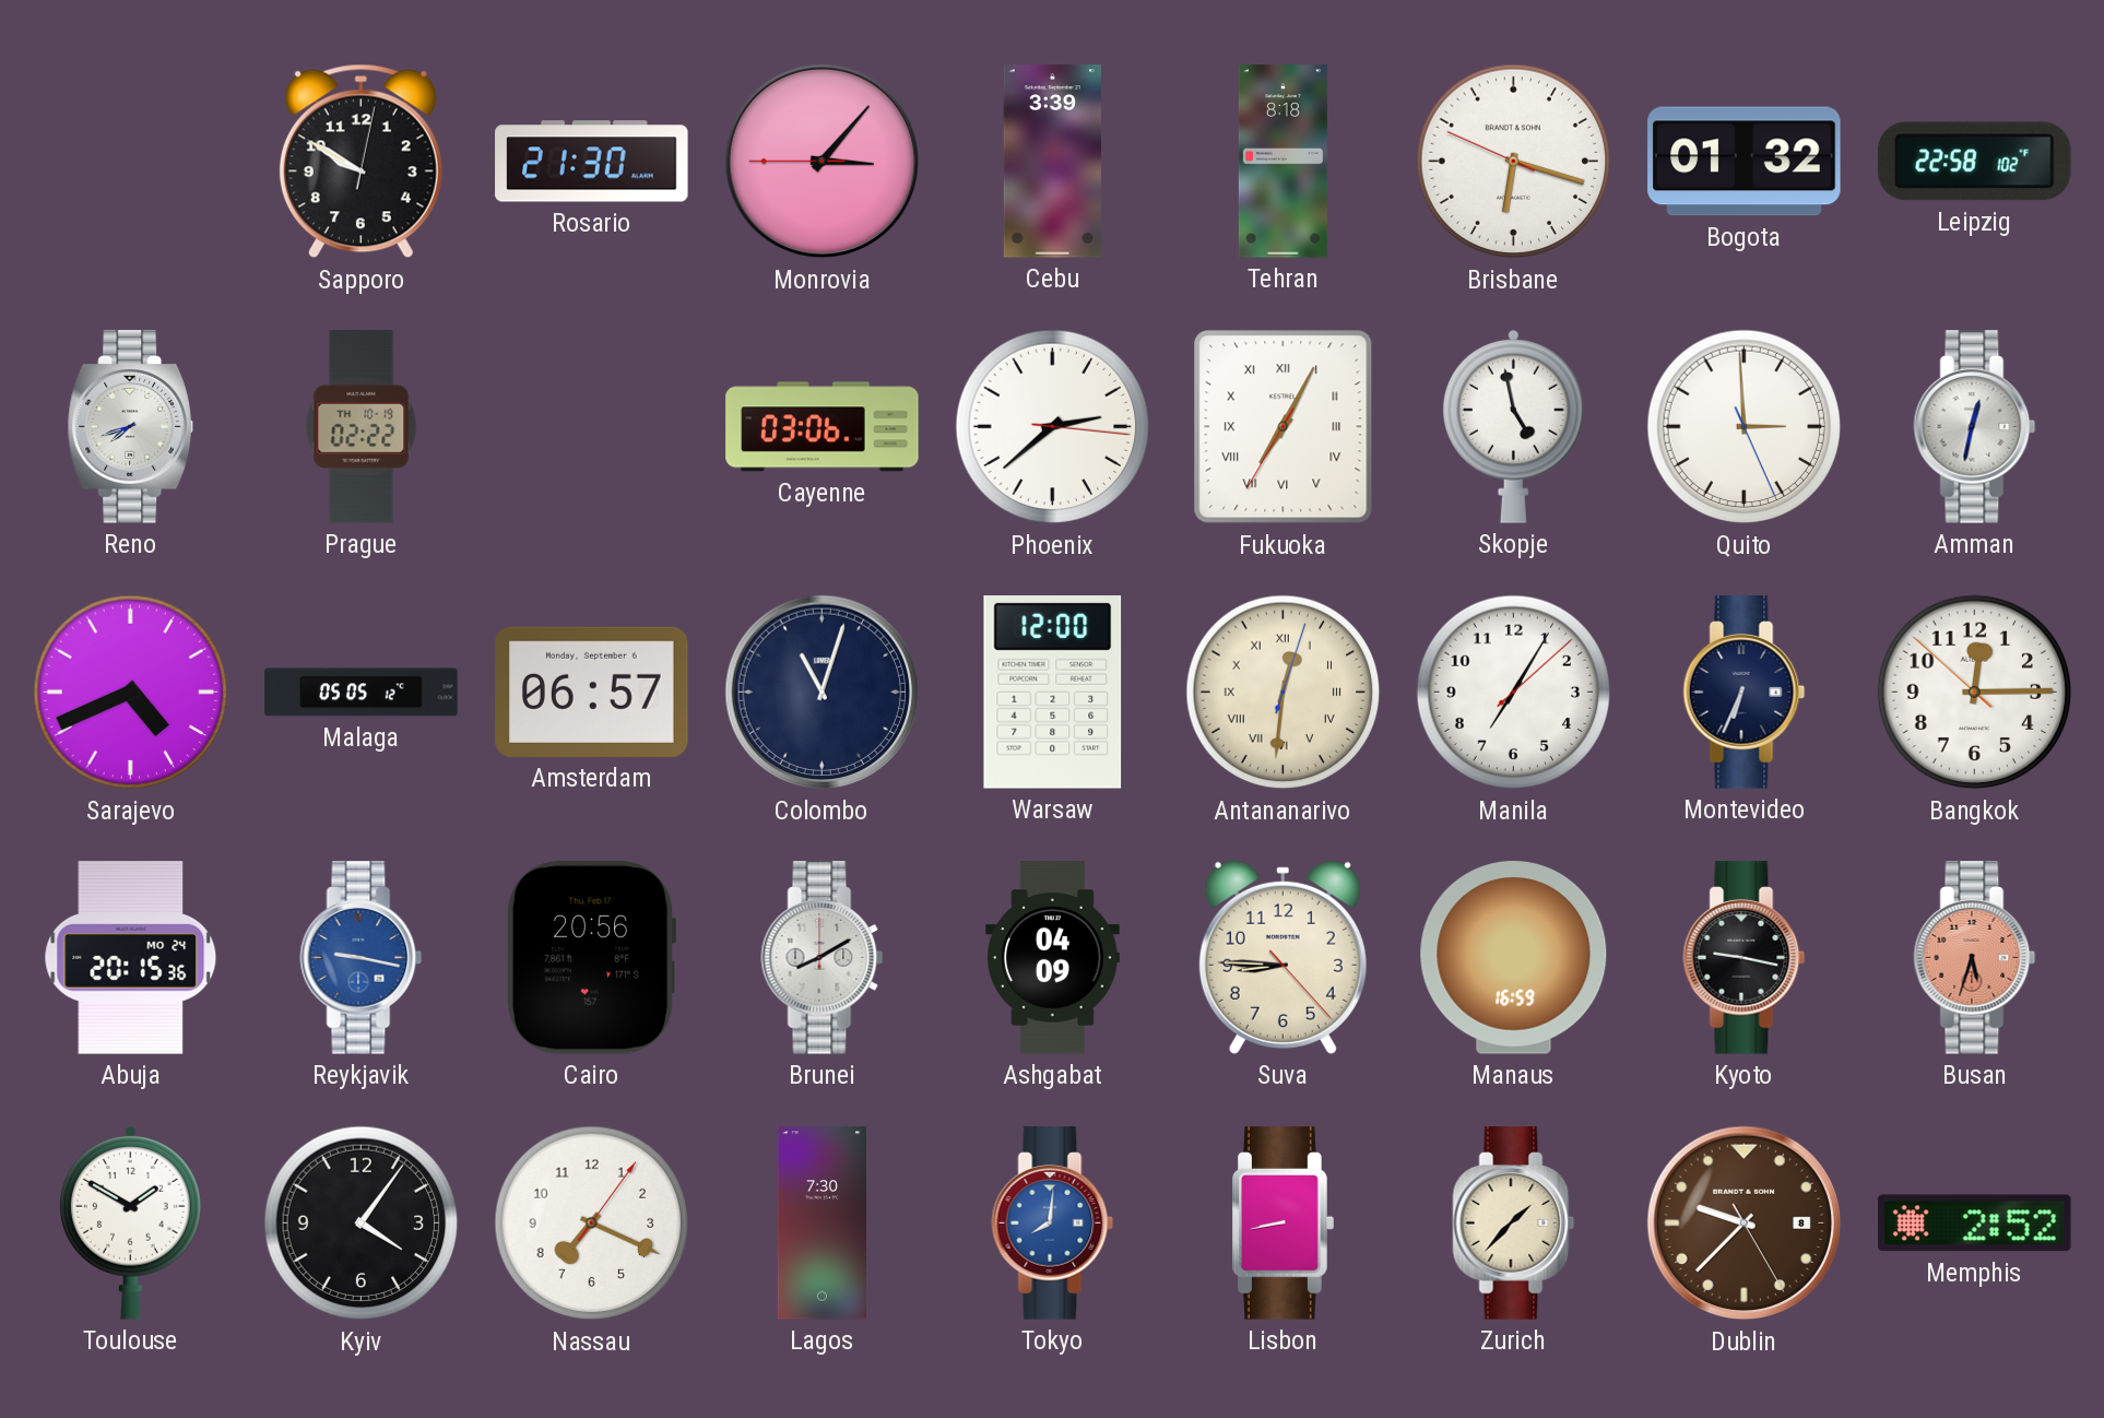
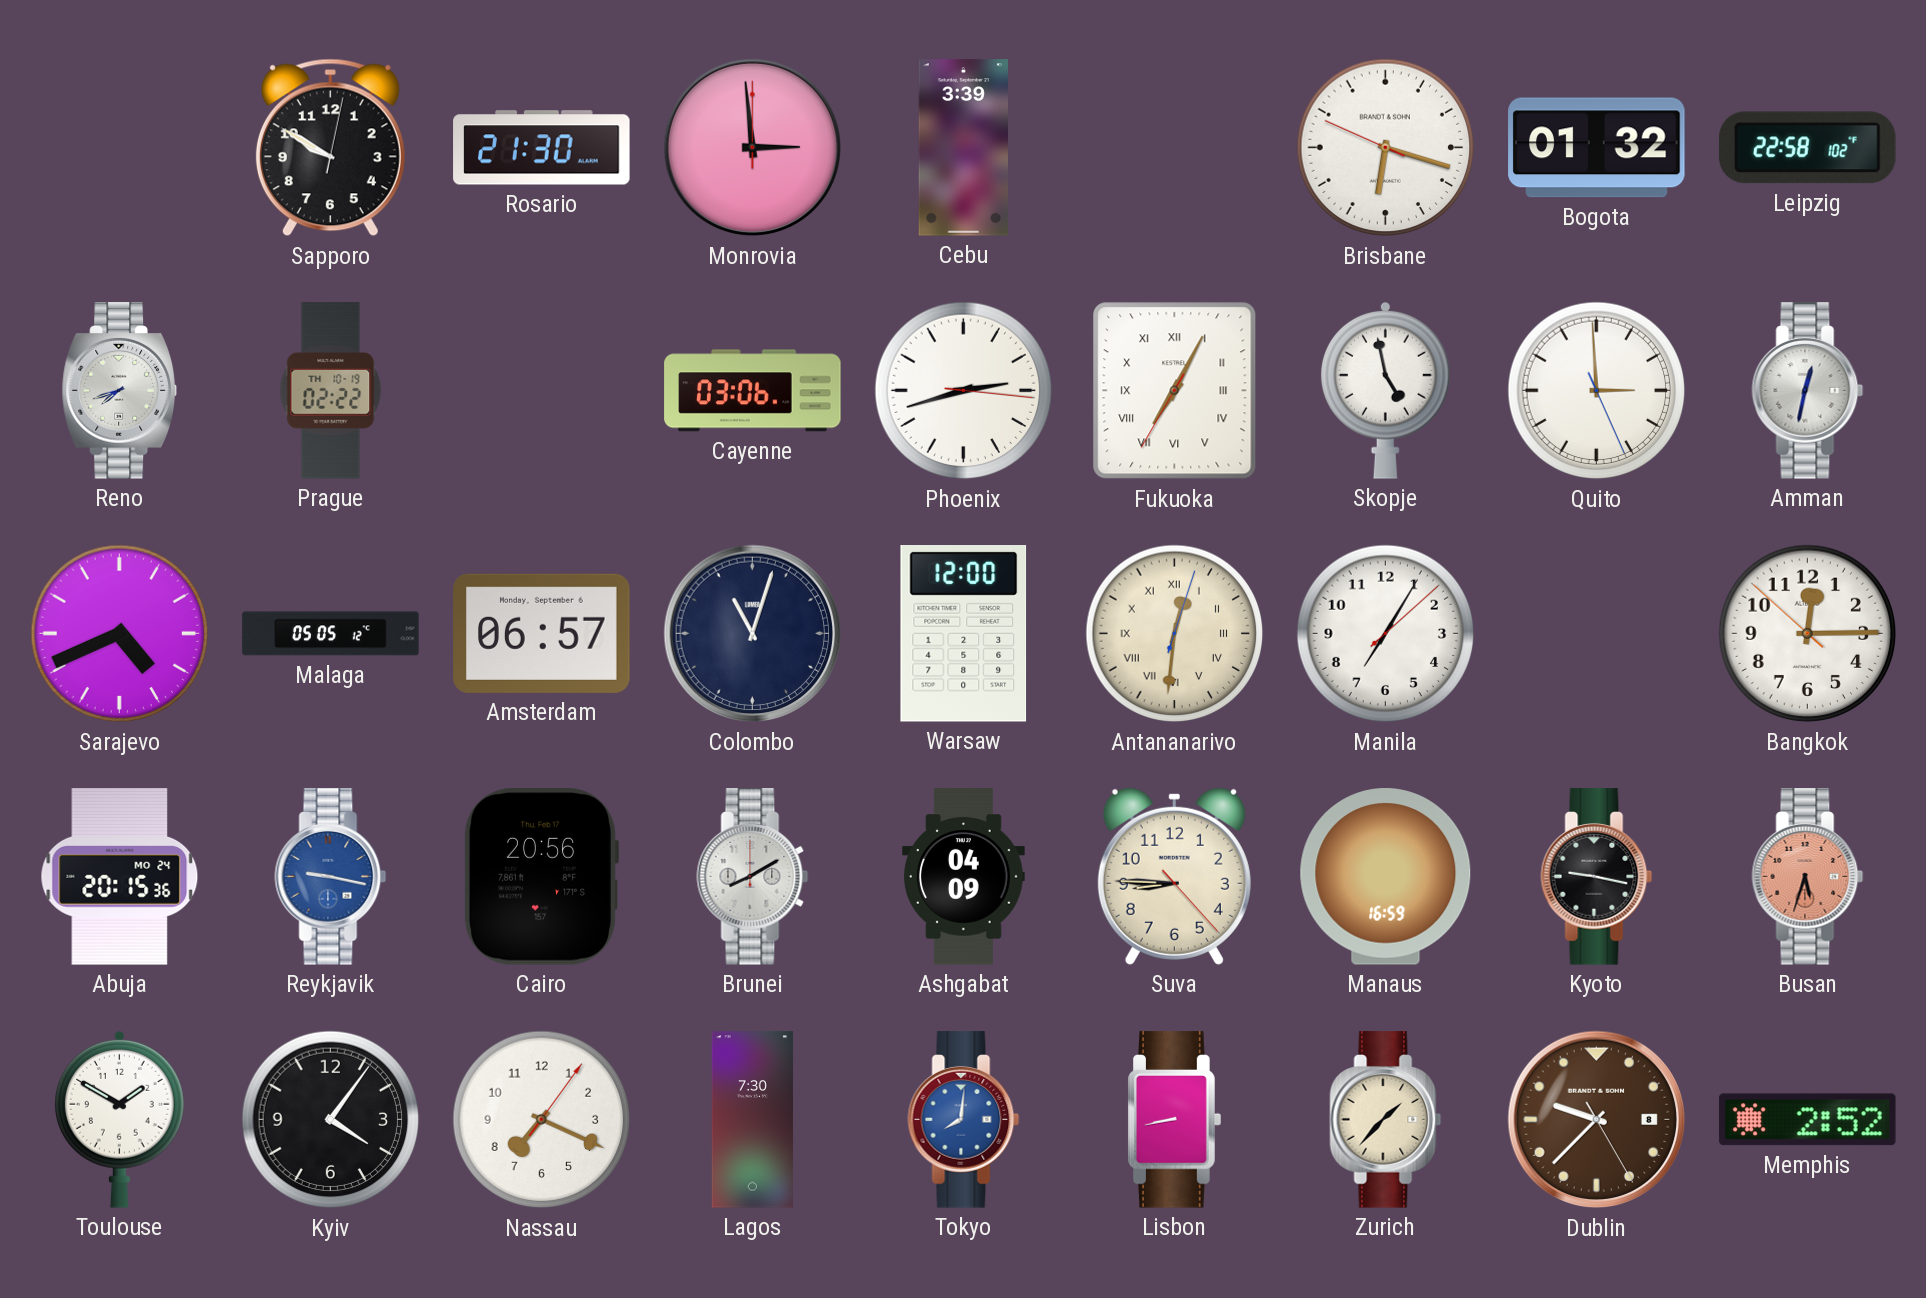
Monrovia: 3:06 -> 2:59 (753, 148)
Tehran: 8:18 -> none (1283, 162)
Phoenix: 2:38 -> 2:42 (964, 391)
Montevideo: 6:34 -> none (1745, 693)
